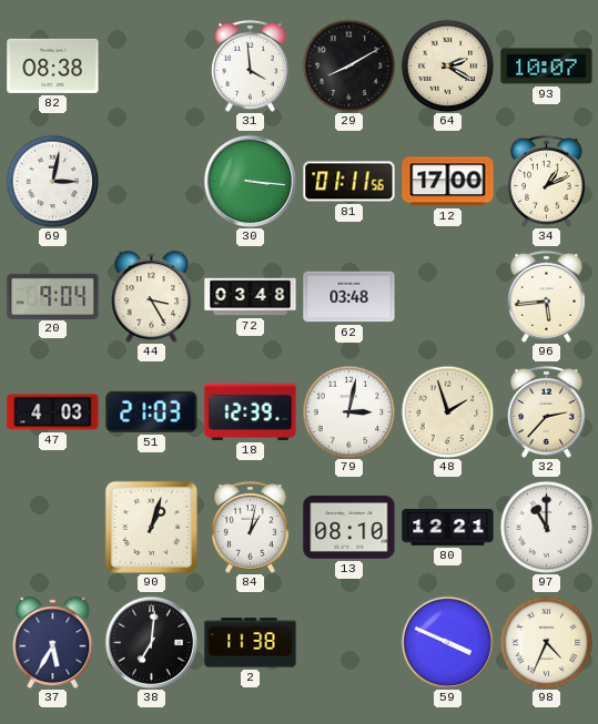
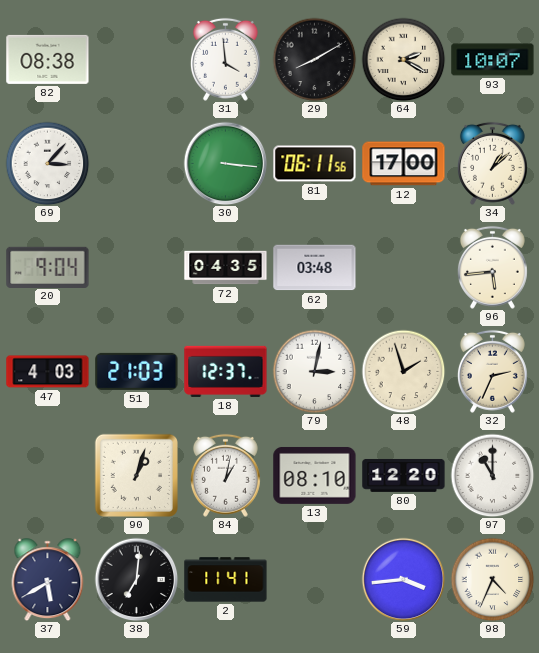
69: 3:02 -> 3:07 (47, 163)
81: 01:11 -> 06:11 (315, 164)
34: 1:11 -> 1:08 (492, 163)
44: 3:25 -> none (152, 297)
72: 03:48 -> 04:35 (226, 268)
18: 12:39 -> 12:37 (226, 371)
32: 2:37 -> 2:34 (492, 371)
80: 12:21 -> 12:20 (404, 475)
37: 5:35 -> 5:40 (48, 580)
2: 11:38 -> 11:41 (226, 580)
59: 3:49 -> 3:44 (403, 579)
